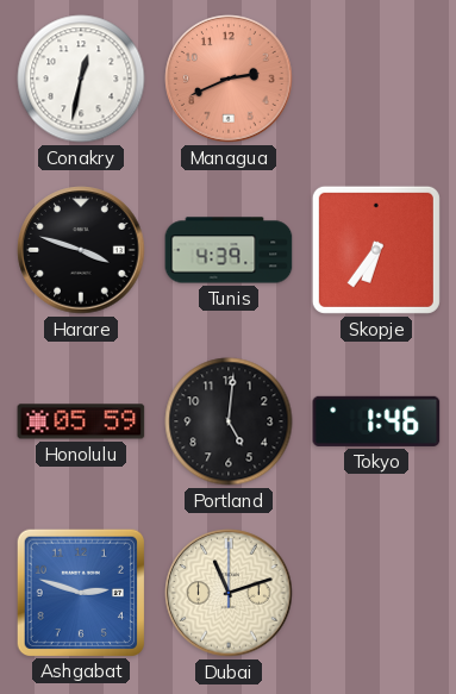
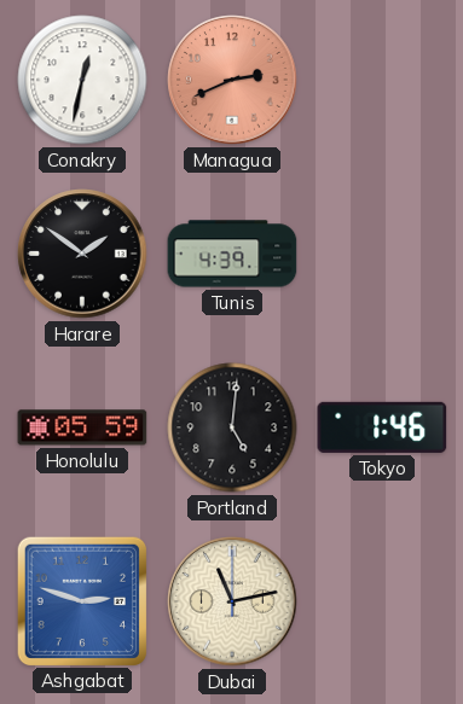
Harare: 3:48 -> 1:51 (82, 254)
Skopje: 6:36 -> none (376, 250)
Dubai: 11:12 -> 11:13 (232, 601)
